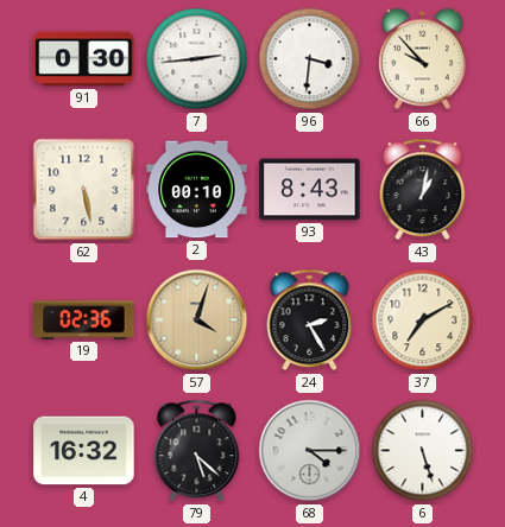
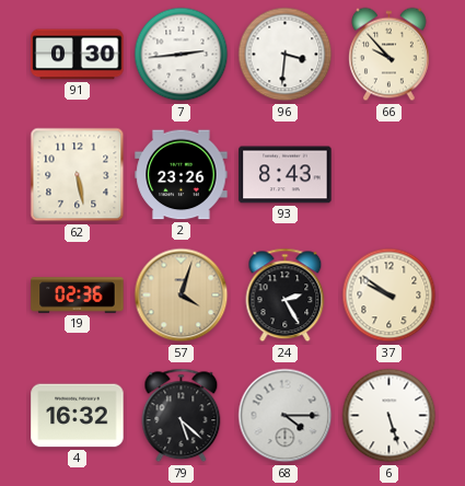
2: 00:10 -> 23:26 (182, 175)
43: 1:02 -> none (423, 190)
37: 7:10 -> 9:51 (390, 296)
